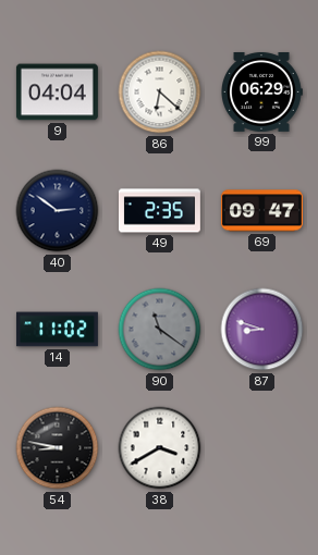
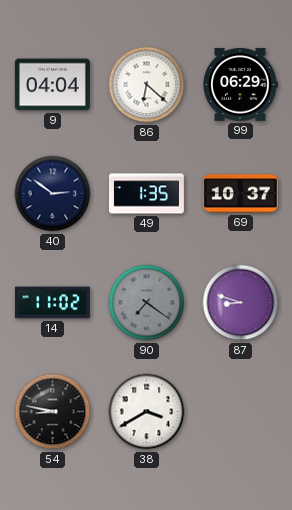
49: 2:35 -> 1:35 (146, 194)
69: 09:47 -> 10:37 (240, 194)
90: 11:21 -> 7:21 (147, 303)
